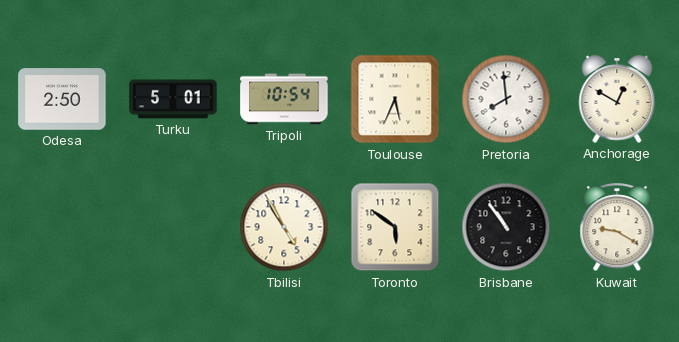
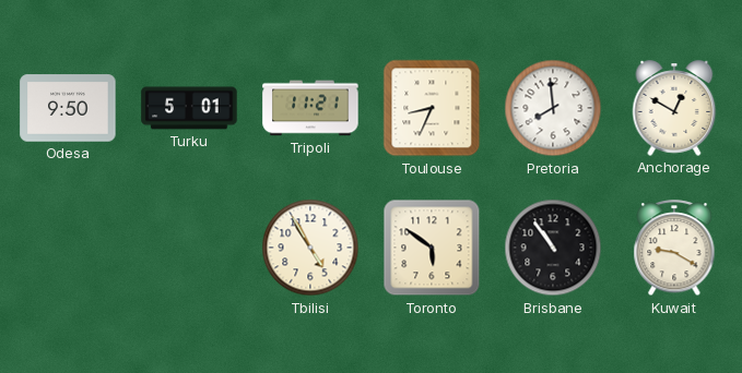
Odesa: 2:50 -> 9:50 (68, 108)
Tripoli: 10:54 -> 11:21 (310, 108)
Toulouse: 5:34 -> 8:34 (432, 108)
